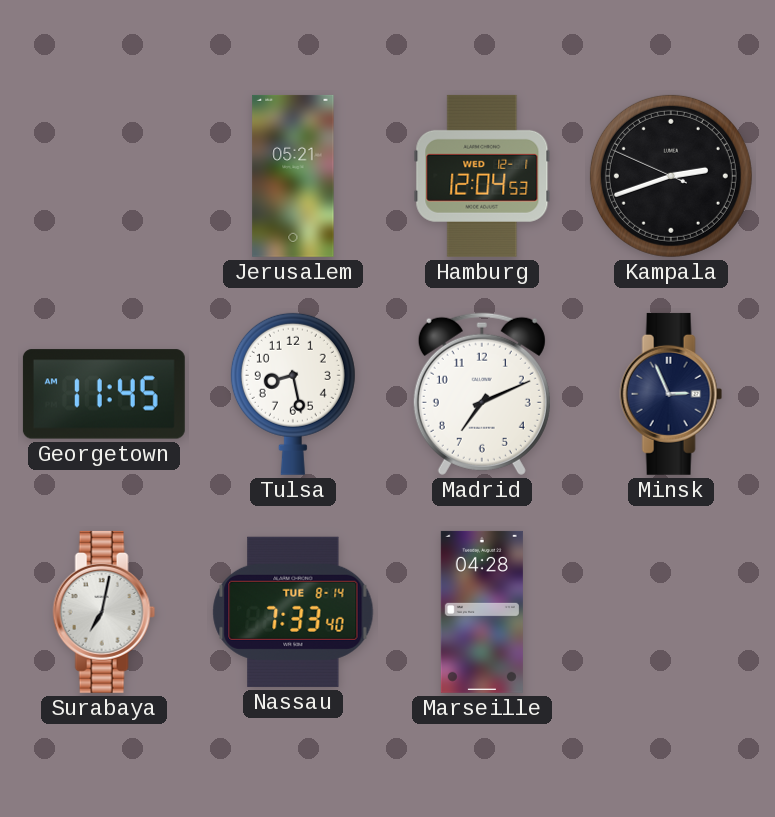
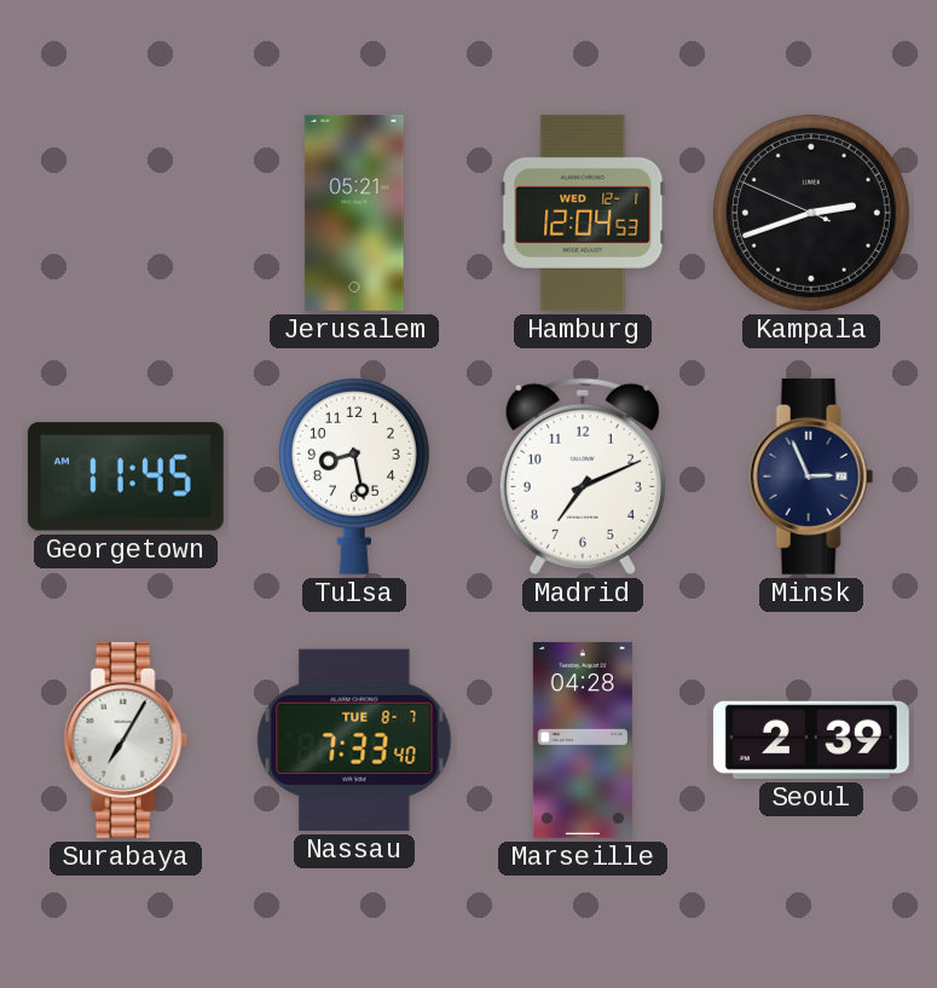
Surabaya: 7:02 -> 7:05 (126, 740)
Nassau date: TUE 8-14 -> TUE 8-7 (354, 740)
Seoul: none -> 2:39 (811, 740)
